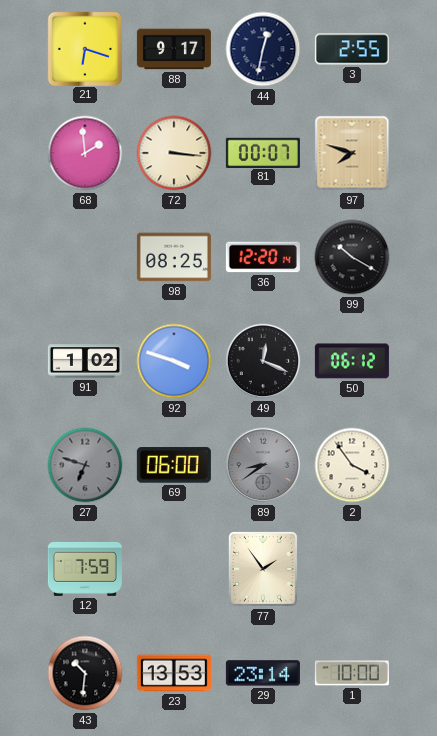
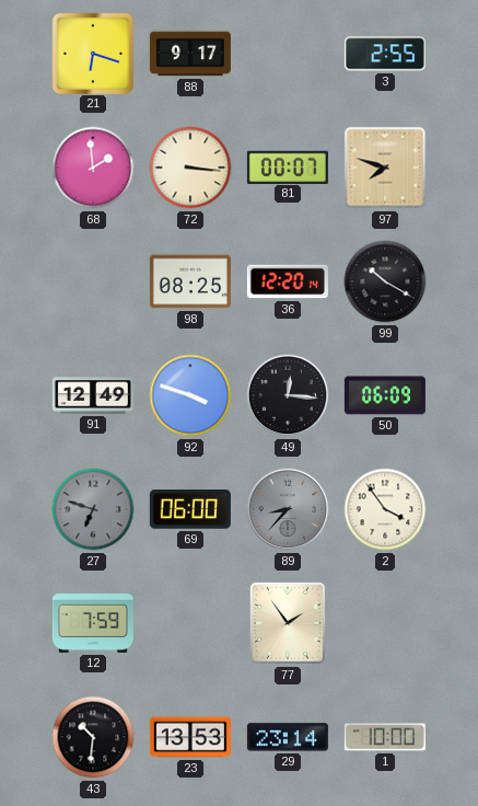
44: 12:32 -> none (263, 49)
91: 1:02 -> 12:49 (93, 395)
49: 12:19 -> 12:16 (288, 395)
50: 06:12 -> 06:09 (385, 395)
89: 8:39 -> 8:37 (288, 509)
